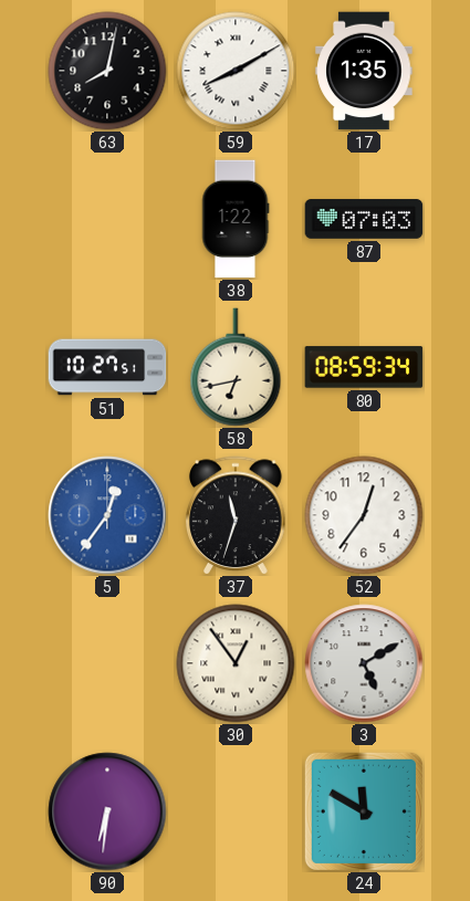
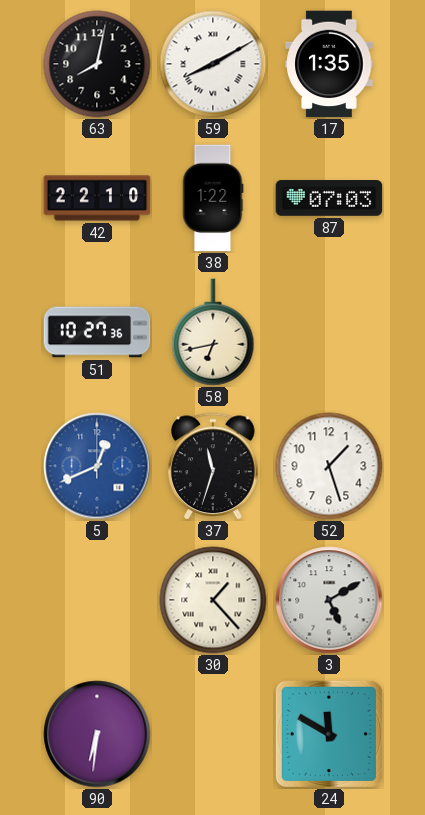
42: none -> 22:10 (97, 198)
51: 10:27:51 -> 10:27:36 (97, 332)
80: 08:59 -> none (364, 367)
5: 12:36 -> 12:41 (97, 466)
52: 12:36 -> 1:27 (329, 466)
30: 12:54 -> 1:23 (213, 600)
